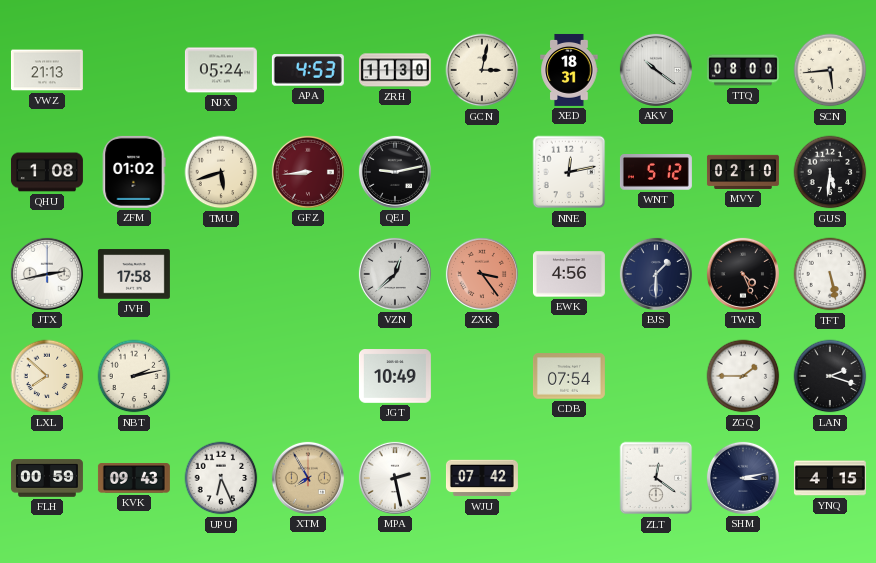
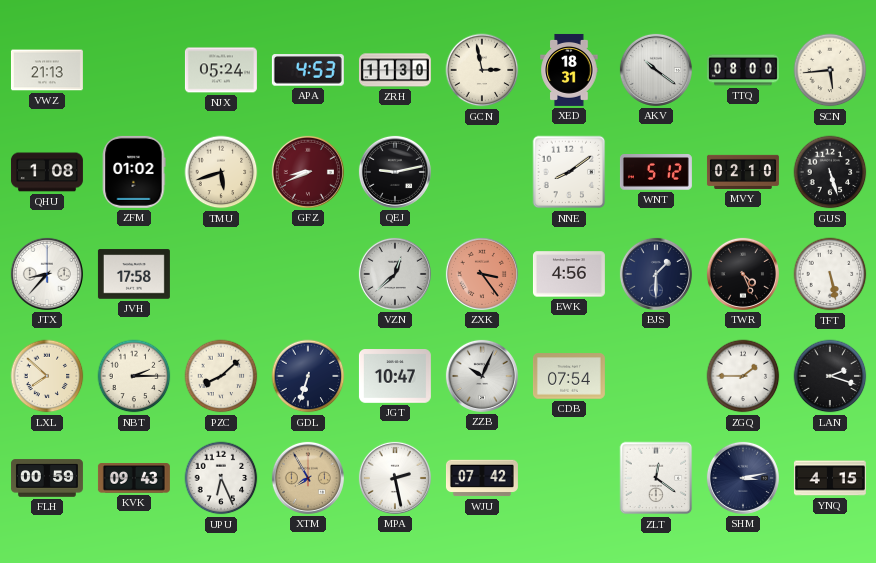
GCN: 3:02 -> 2:58 (482, 70)
GFZ: 8:44 -> 8:41 (308, 172)
NNE: 12:13 -> 8:09 (569, 172)
GUS: 5:31 -> 5:27 (830, 172)
JTX: 2:43 -> 8:37 (47, 274)
NBT: 2:13 -> 2:15 (134, 376)
PZC: none -> 8:08 (221, 376)
GDL: none -> 6:33 (308, 376)
JGT: 10:49 -> 10:47 (395, 376)
ZZB: none -> 10:04 (482, 376)
